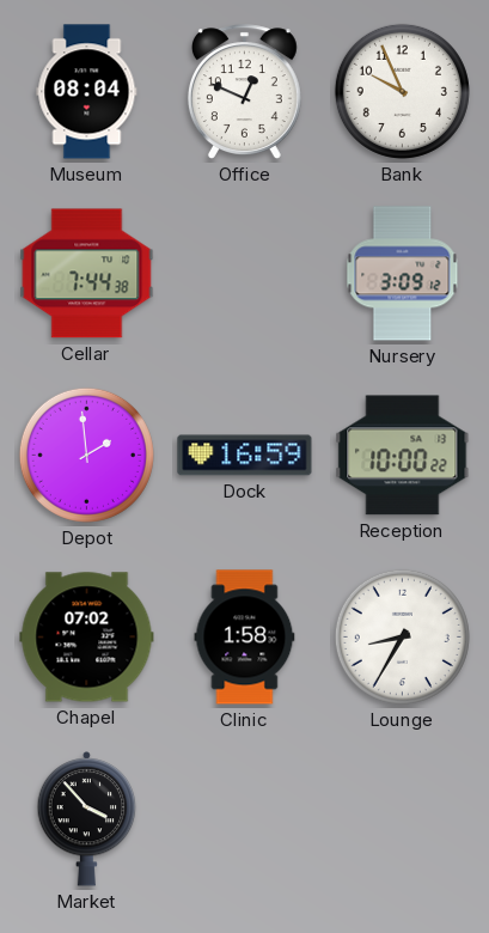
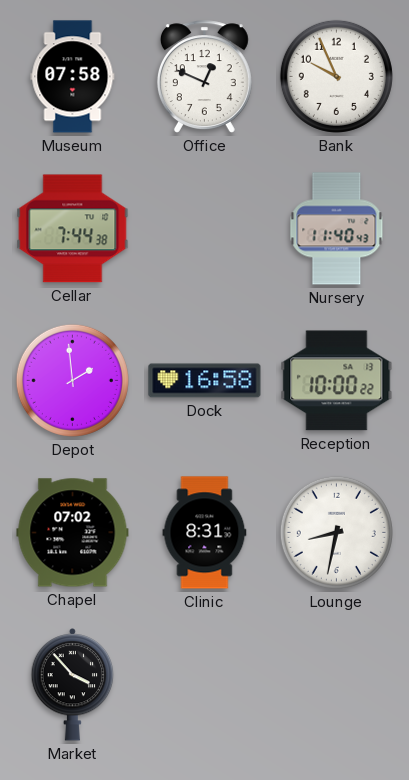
Museum: 08:04 -> 07:58 (73, 77)
Nursery: 3:09 -> 11:40 (337, 229)
Dock: 16:59 -> 16:58 (205, 381)
Clinic: 1:58 -> 8:31 (205, 533)
Lounge: 8:35 -> 8:32 (336, 532)
